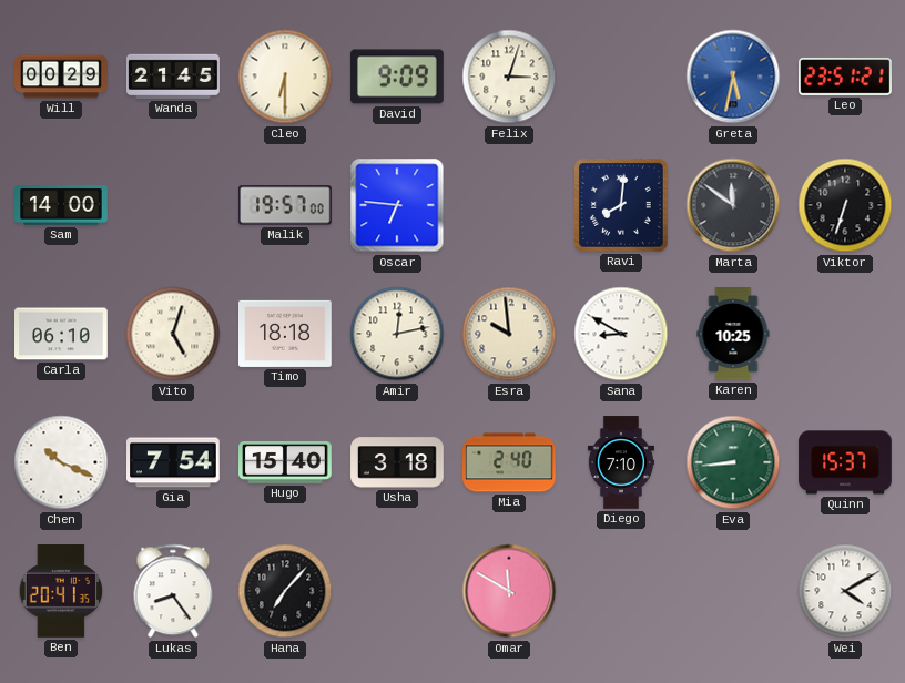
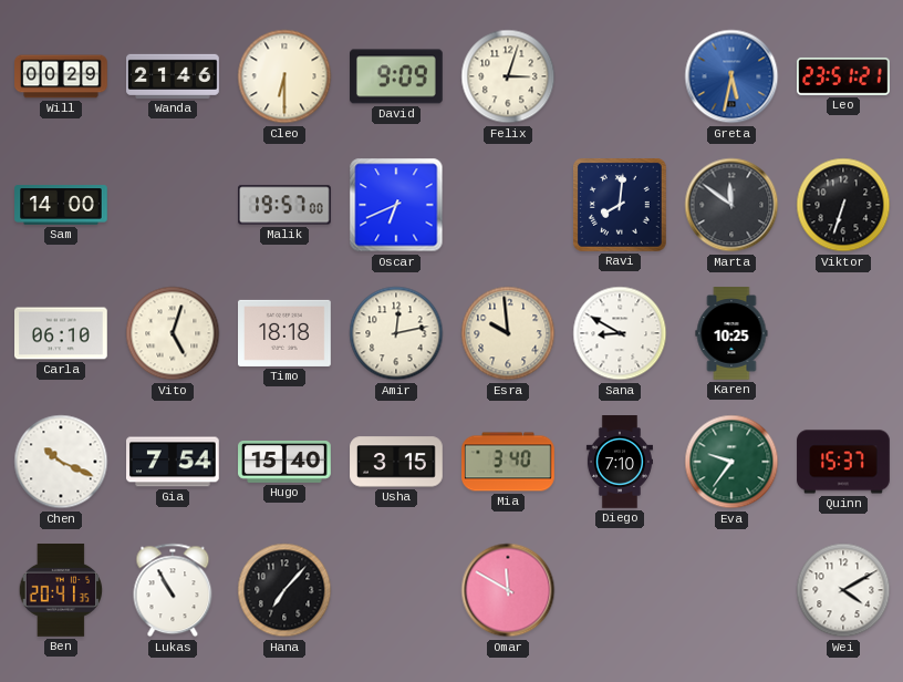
Wanda: 21:45 -> 21:46 (173, 76)
Oscar: 6:46 -> 6:41 (396, 205)
Usha: 3:18 -> 3:15 (396, 462)
Mia: 2:40 -> 3:40 (508, 462)
Eva: 8:44 -> 9:36 (731, 462)
Lukas: 8:24 -> 10:55 (173, 590)
